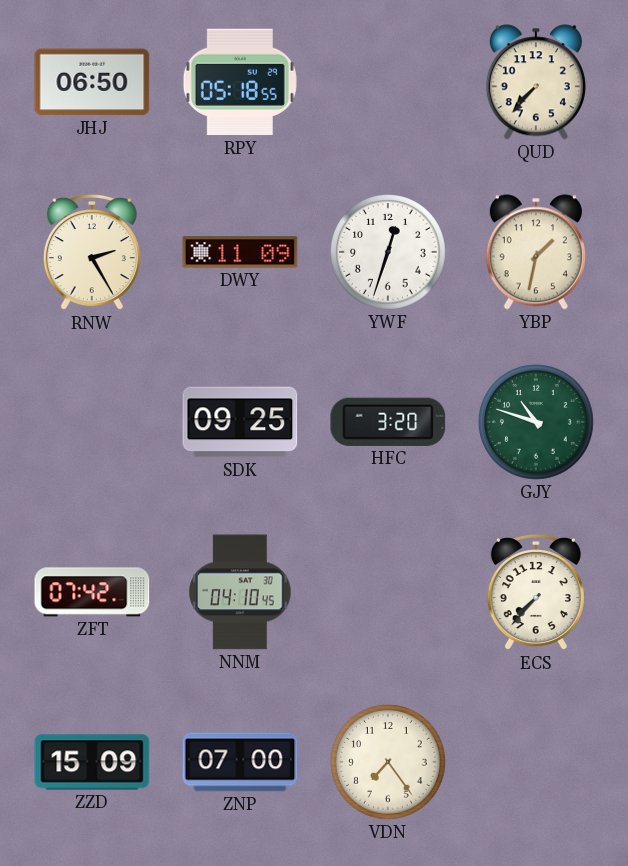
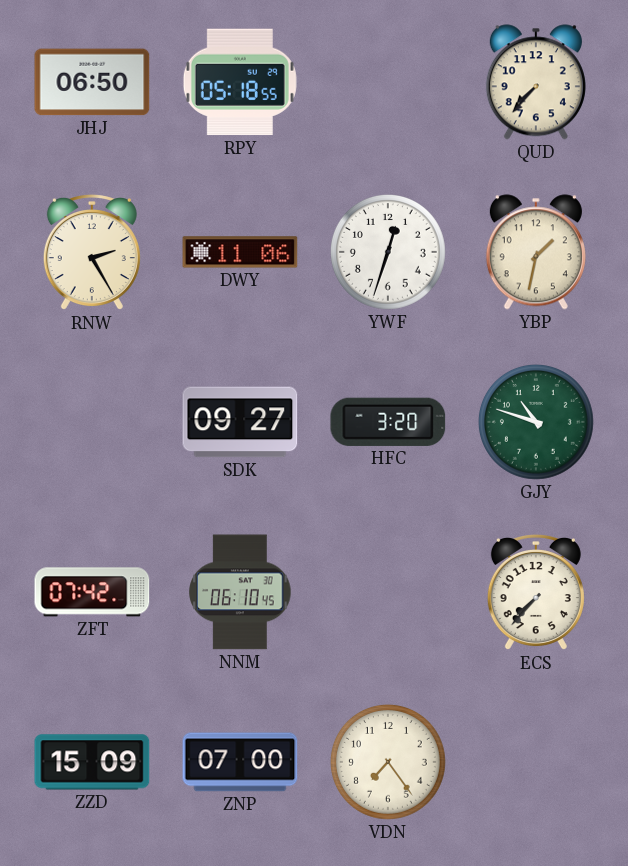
DWY: 11:09 -> 11:06 (240, 252)
SDK: 09:25 -> 09:27 (240, 422)
NNM: 04:10 -> 06:10 (240, 592)
